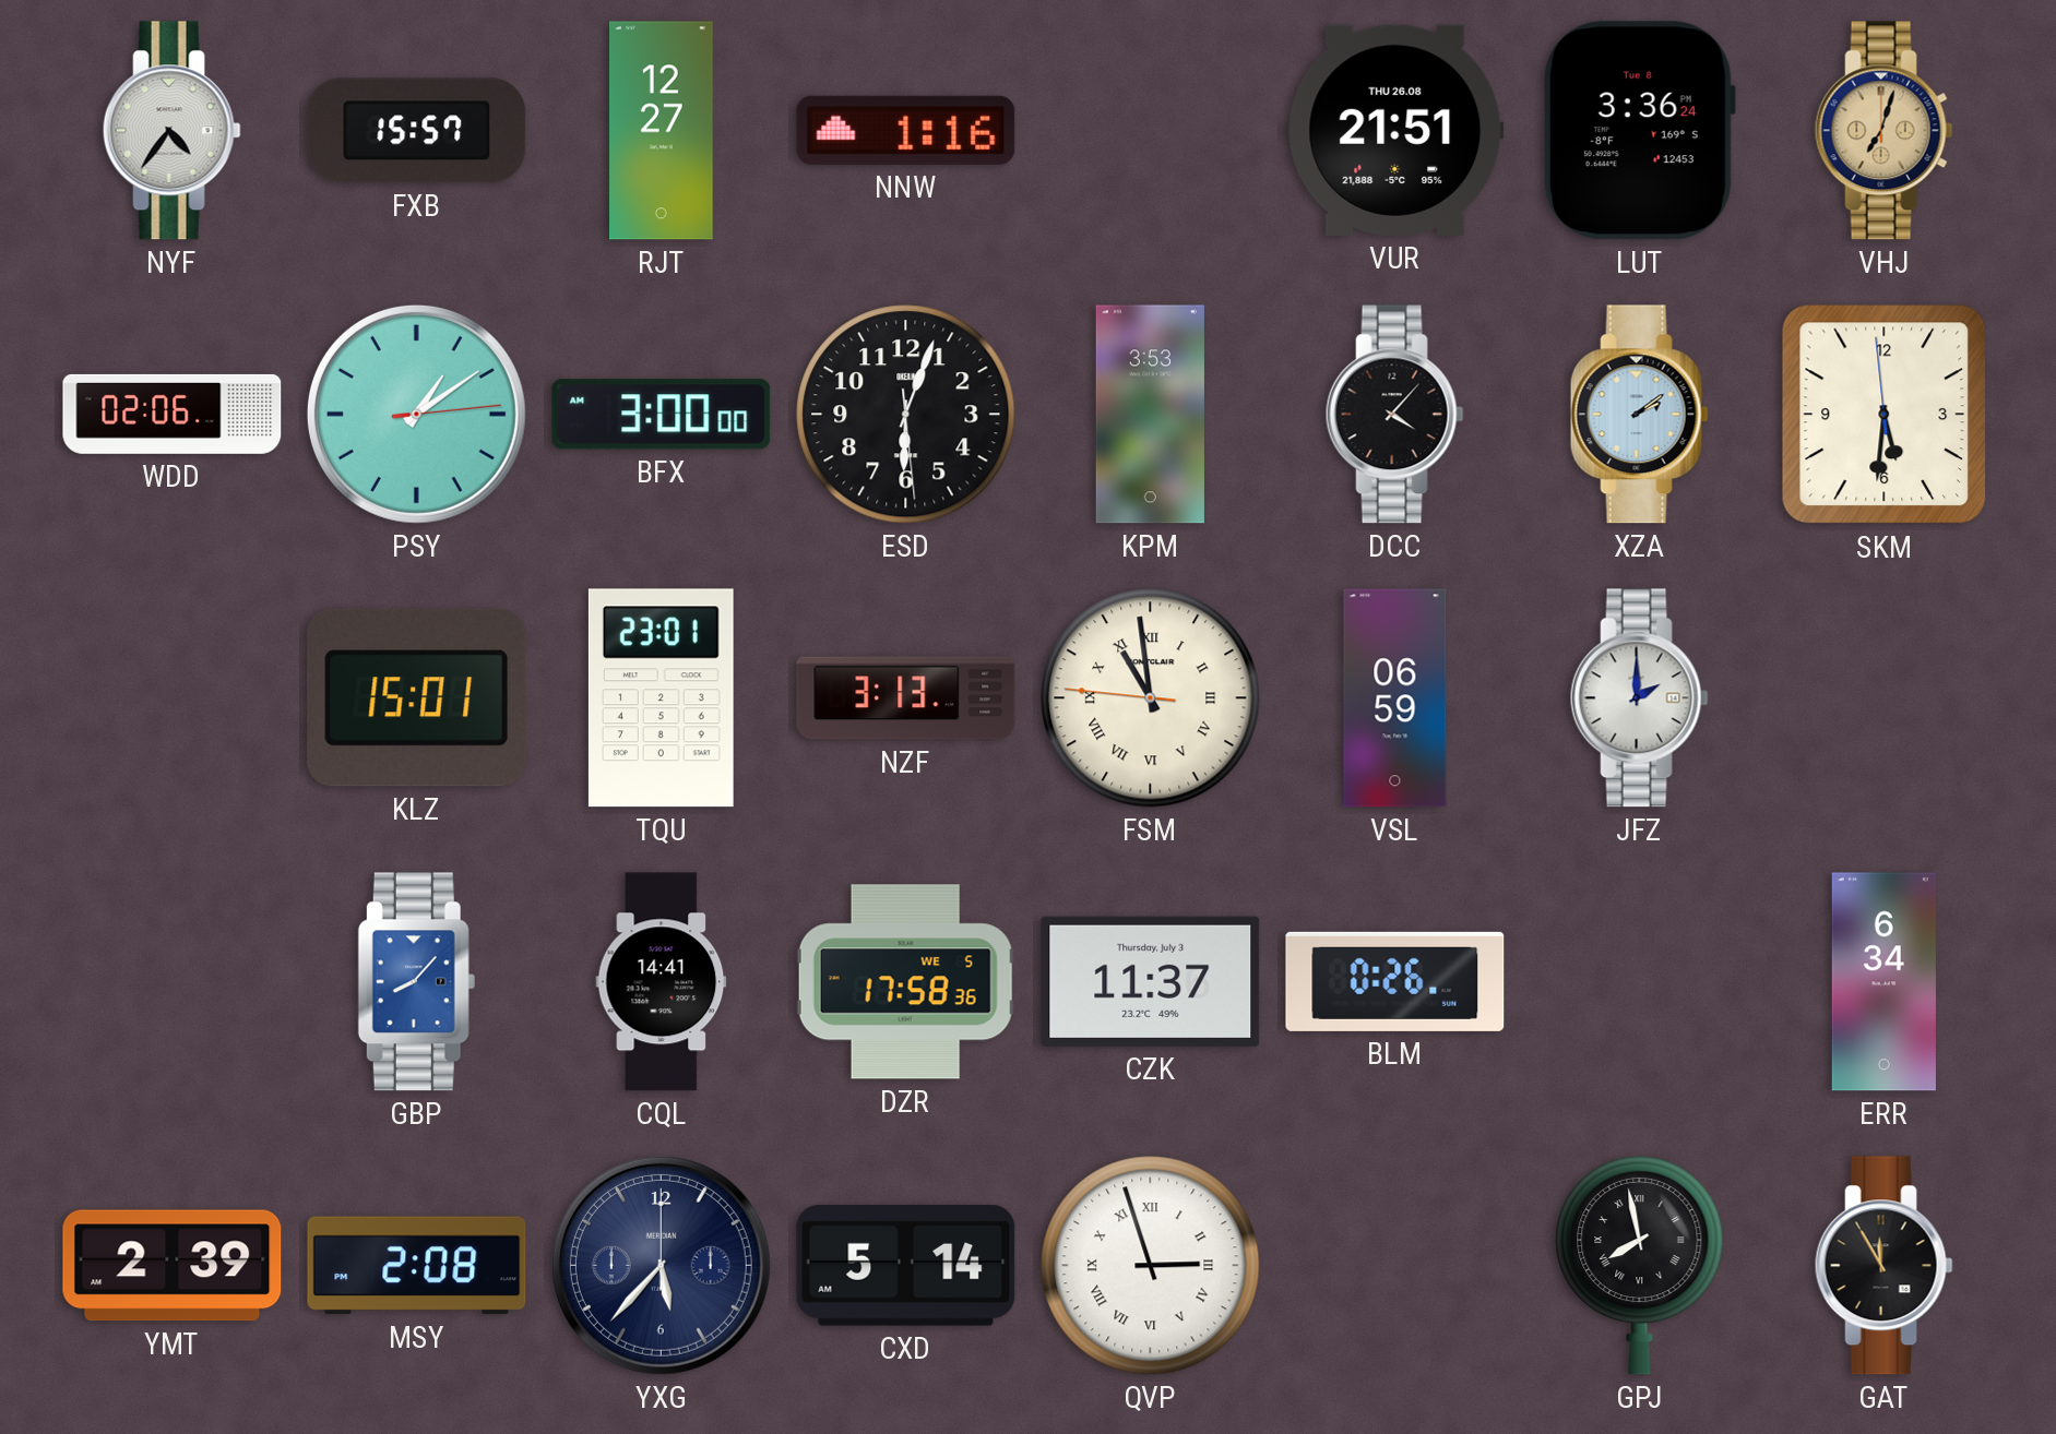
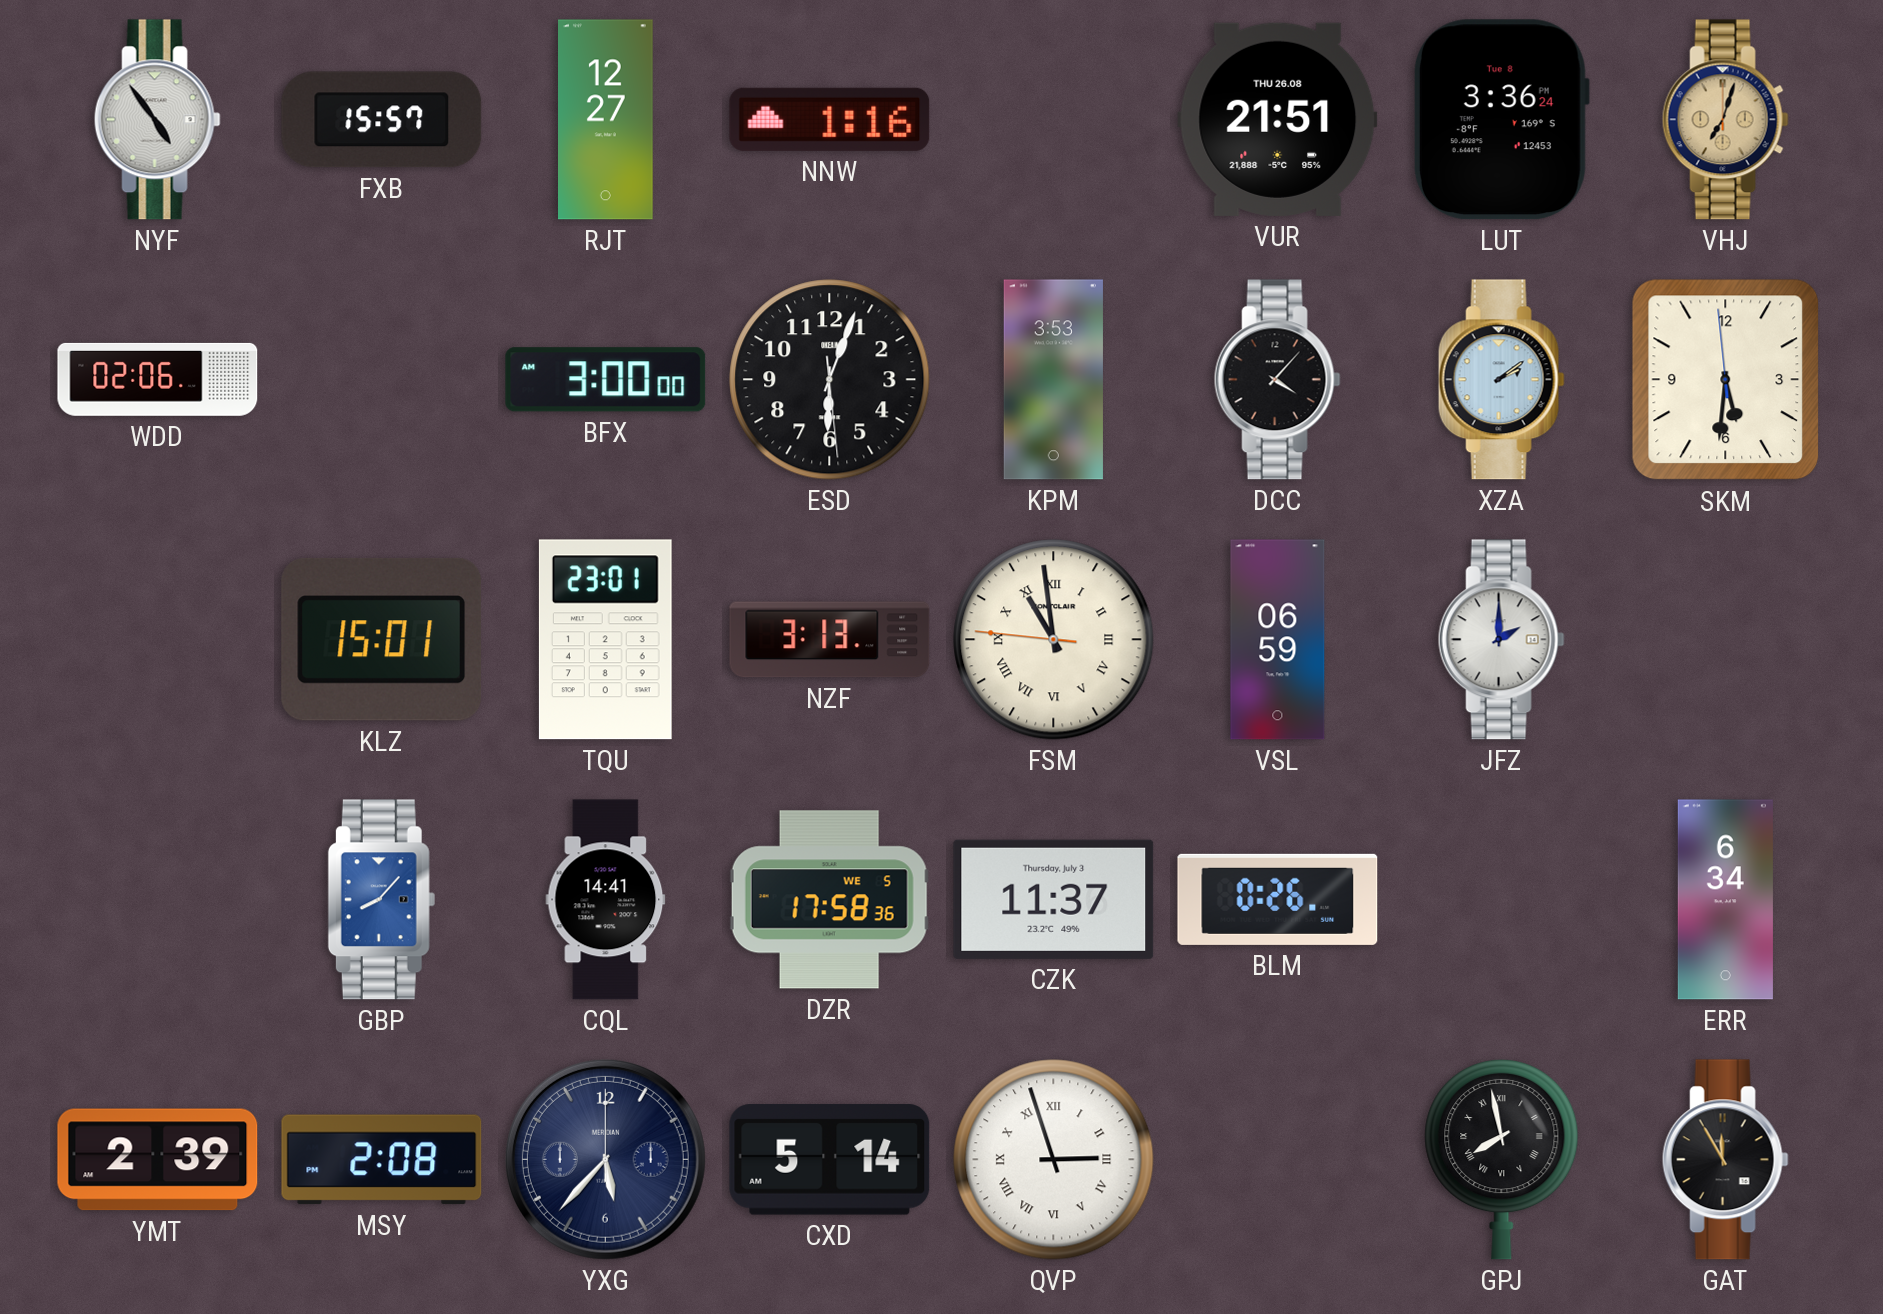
NYF: 4:36 -> 4:54 (157, 120)
PSY: 1:09 -> none (416, 414)
